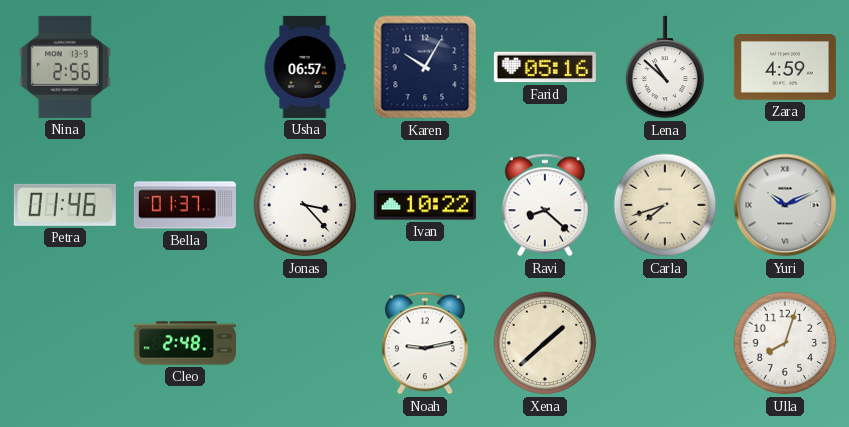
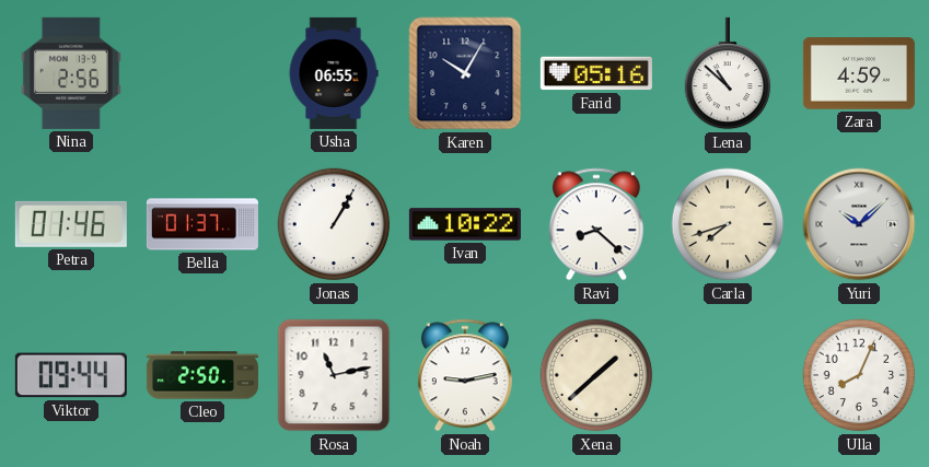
Usha: 06:57 -> 06:55 (334, 73)
Jonas: 3:23 -> 1:05 (334, 224)
Yuri: 10:11 -> 10:08 (859, 224)
Viktor: none -> 09:44 (71, 375)
Cleo: 2:48 -> 2:50 (202, 375)
Rosa: none -> 11:13 (334, 375)
Ulla: 8:03 -> 8:04 (859, 375)
